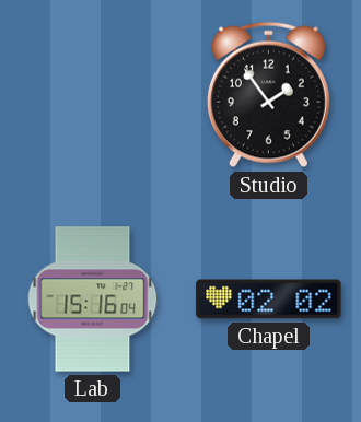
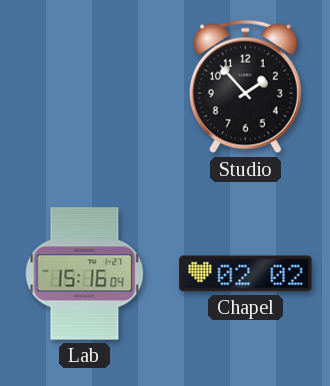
Studio: 1:54 -> 1:53 (245, 87)
